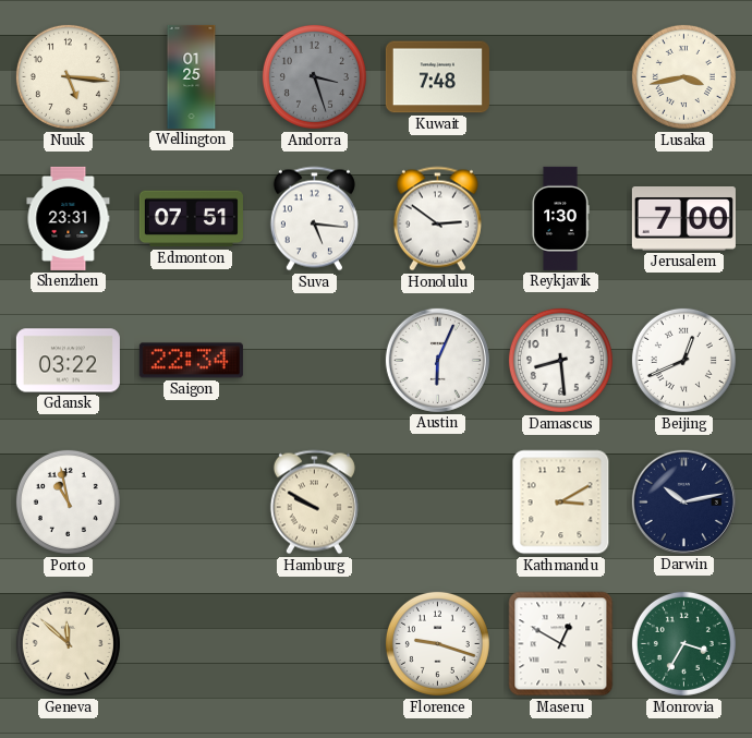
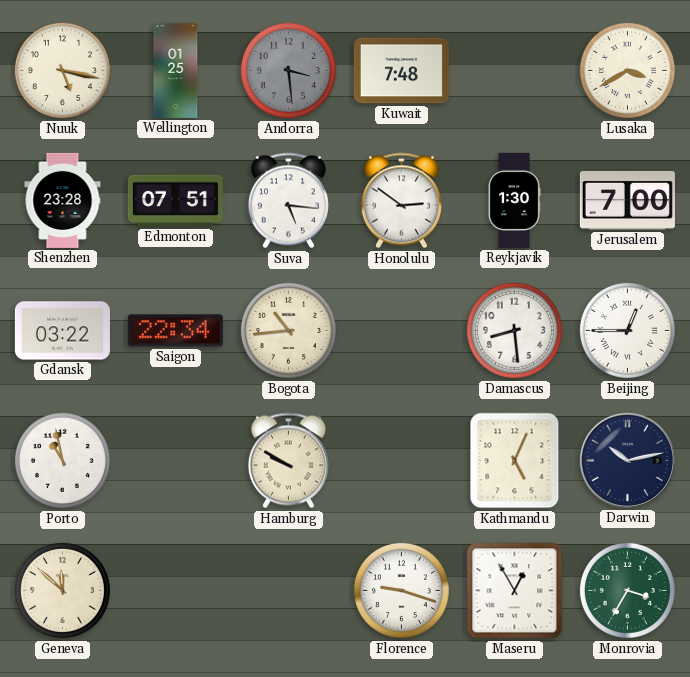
Nuuk: 5:16 -> 5:17 (62, 70)
Andorra: 3:27 -> 3:29 (288, 70)
Lusaka: 3:43 -> 3:40 (627, 70)
Shenzhen: 23:31 -> 23:28 (63, 200)
Bogota: none -> 10:44 (288, 330)
Austin: 6:04 -> none (437, 360)
Beijing: 12:41 -> 12:45 (627, 330)
Kathmandu: 3:10 -> 5:04 (515, 461)
Maseru: 12:50 -> 12:55 (515, 591)
